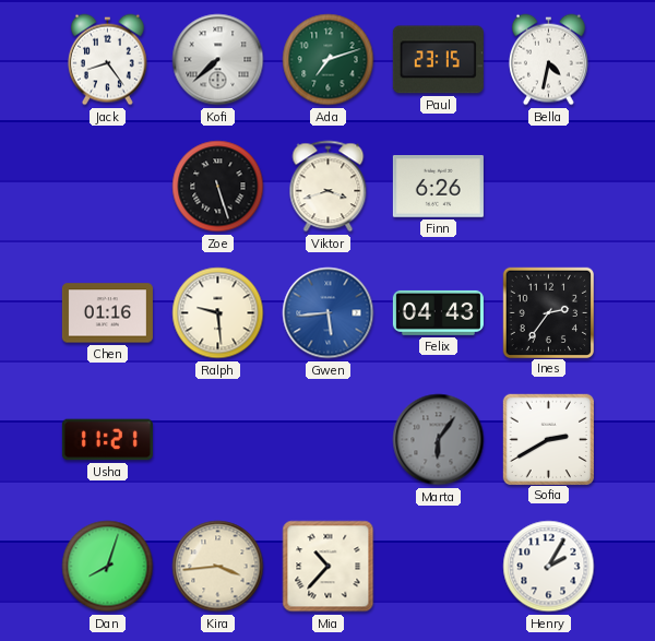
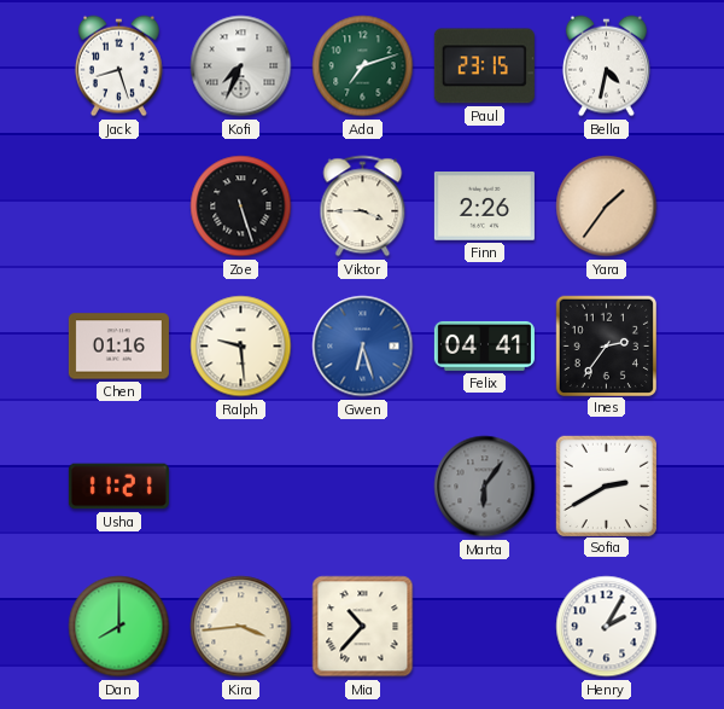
Jack: 8:24 -> 8:27 (118, 66)
Kofi: 7:38 -> 7:34 (241, 66)
Viktor: 3:42 -> 3:45 (363, 207)
Finn: 6:26 -> 2:26 (484, 207)
Yara: none -> 1:36 (607, 207)
Gwen: 5:44 -> 6:27 (363, 347)
Felix: 04:43 -> 04:41 (484, 345)
Dan: 8:03 -> 8:00 (119, 627)
